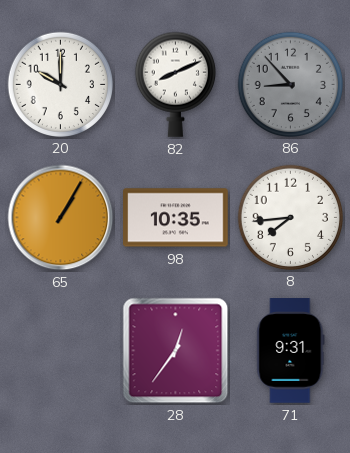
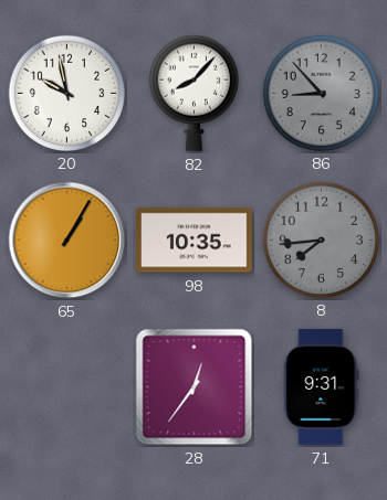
20: 10:00 -> 9:58 (66, 93)
82: 8:11 -> 8:07 (193, 93)
8 dial: white -> grey (321, 240)
